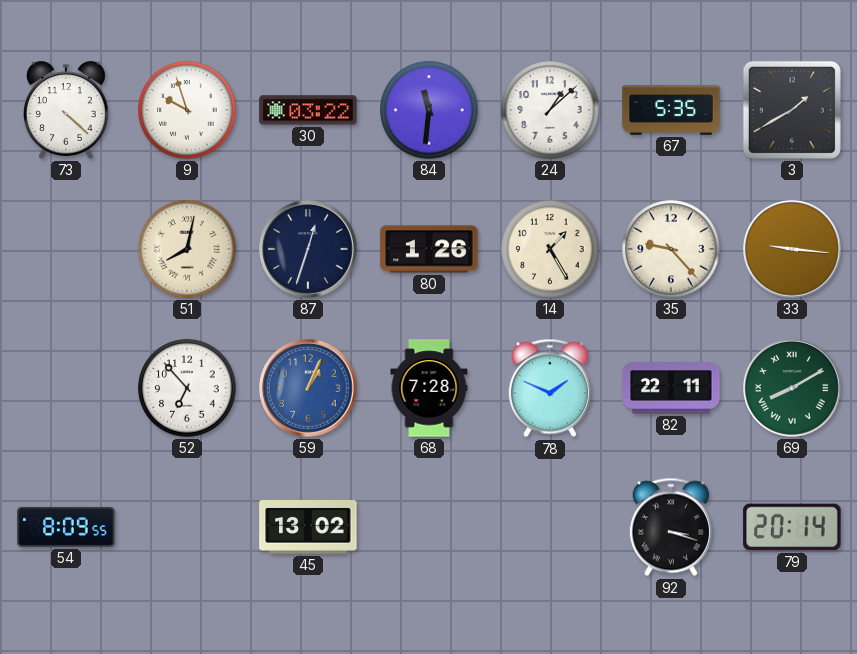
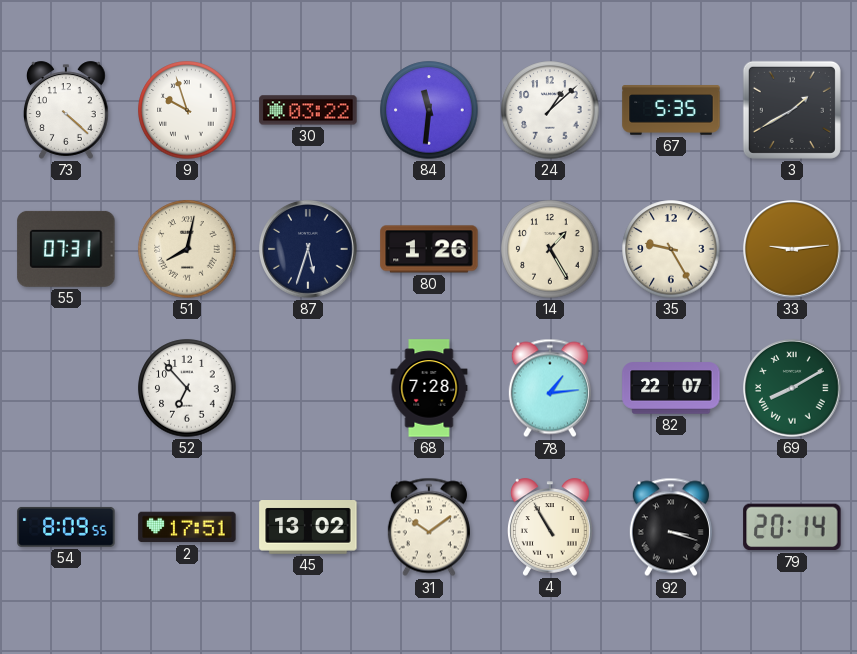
55: none -> 07:31 (66, 249)
87: 12:33 -> 5:33 (309, 250)
35: 9:23 -> 9:25 (671, 249)
33: 9:16 -> 9:14 (793, 250)
59: 1:04 -> none (309, 389)
78: 1:49 -> 1:14 (550, 388)
82: 22:11 -> 22:07 (671, 388)
2: none -> 17:51 (187, 527)
31: none -> 10:09 (429, 527)
4: none -> 10:55 (551, 527)
